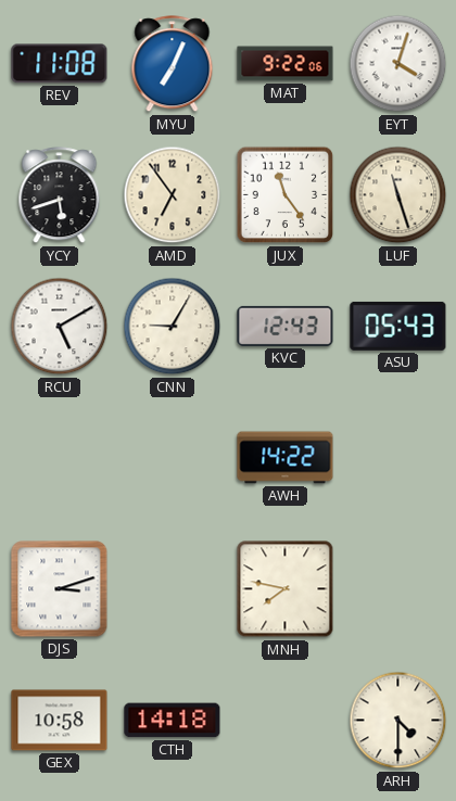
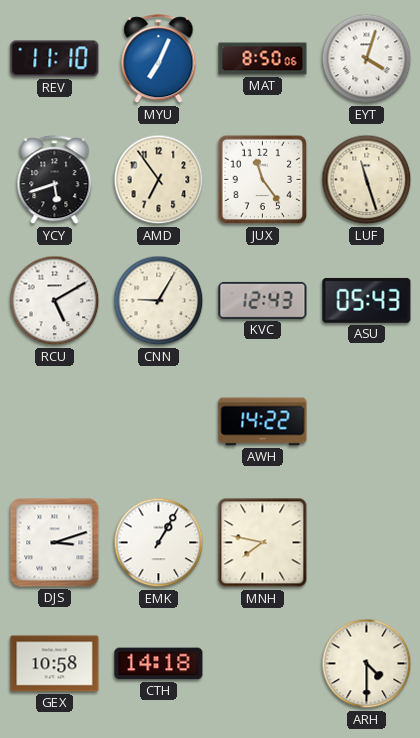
REV: 11:08 -> 11:10 (55, 59)
MAT: 9:22 -> 8:50 (263, 59)
EMK: none -> 1:05 (159, 543)
